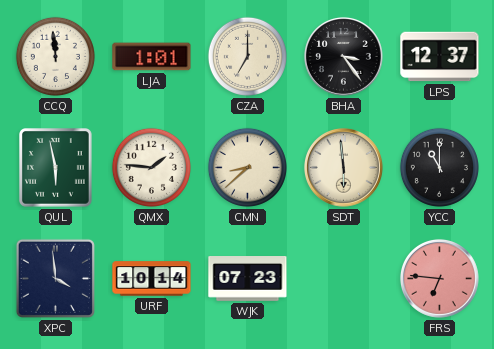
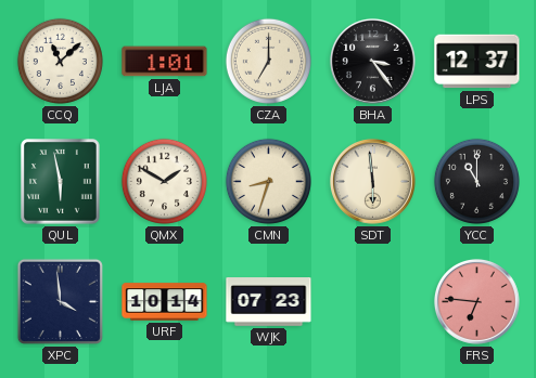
CCQ: 11:59 -> 11:08 (60, 61)
QMX: 1:46 -> 1:50 (164, 181)
CMN: 8:38 -> 8:33 (268, 181)
